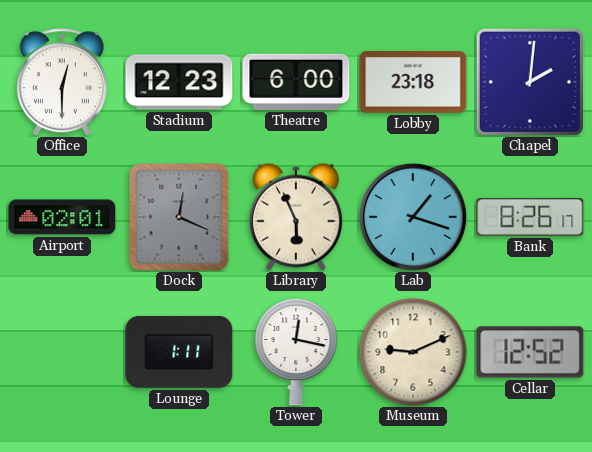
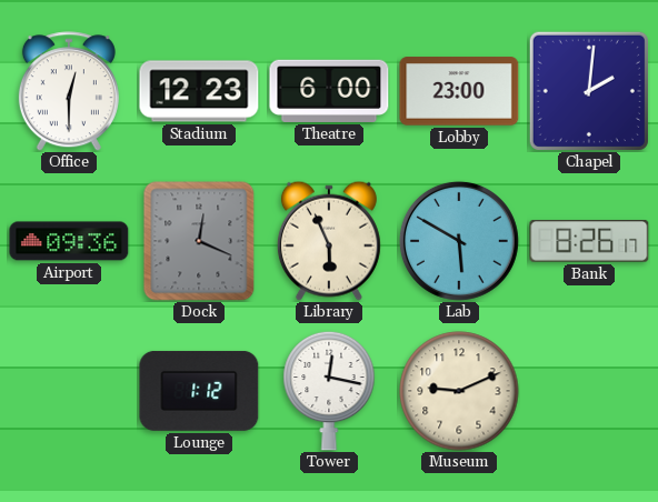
Lobby: 23:18 -> 23:00 (459, 91)
Airport: 02:01 -> 09:36 (69, 241)
Lab: 1:18 -> 5:50 (459, 241)
Lounge: 1:11 -> 1:12 (199, 391)
Cellar: 12:52 -> none (530, 352)
